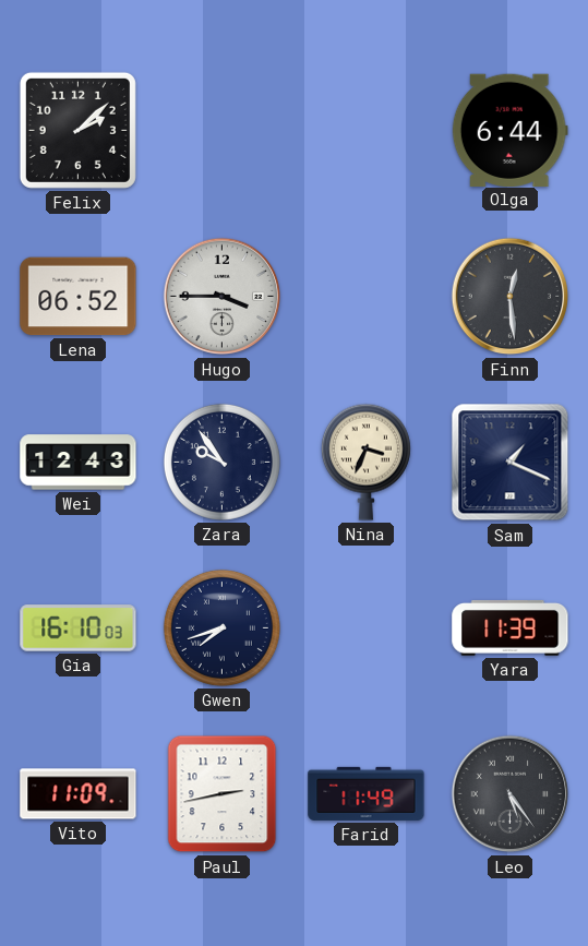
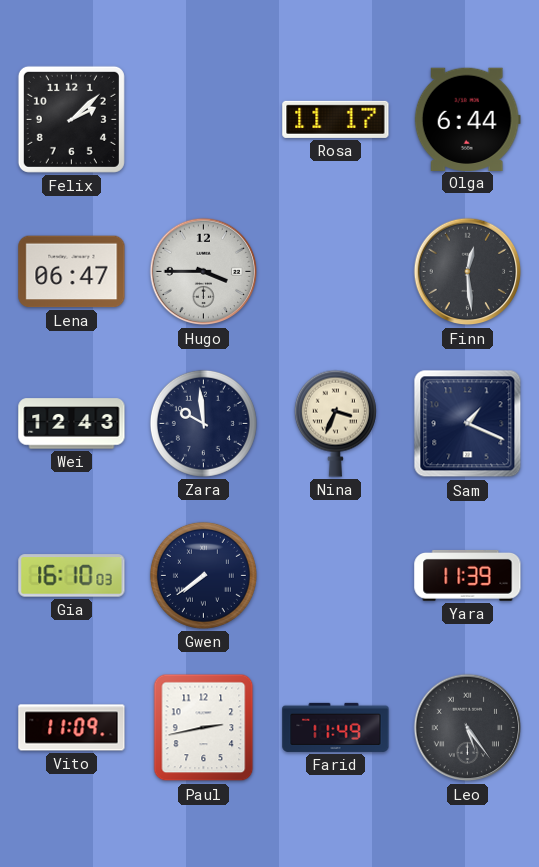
Rosa: none -> 11:17 (336, 119)
Lena: 06:52 -> 06:47 (72, 272)
Zara: 9:54 -> 9:59 (203, 423)
Gwen: 7:42 -> 7:39 (203, 575)
